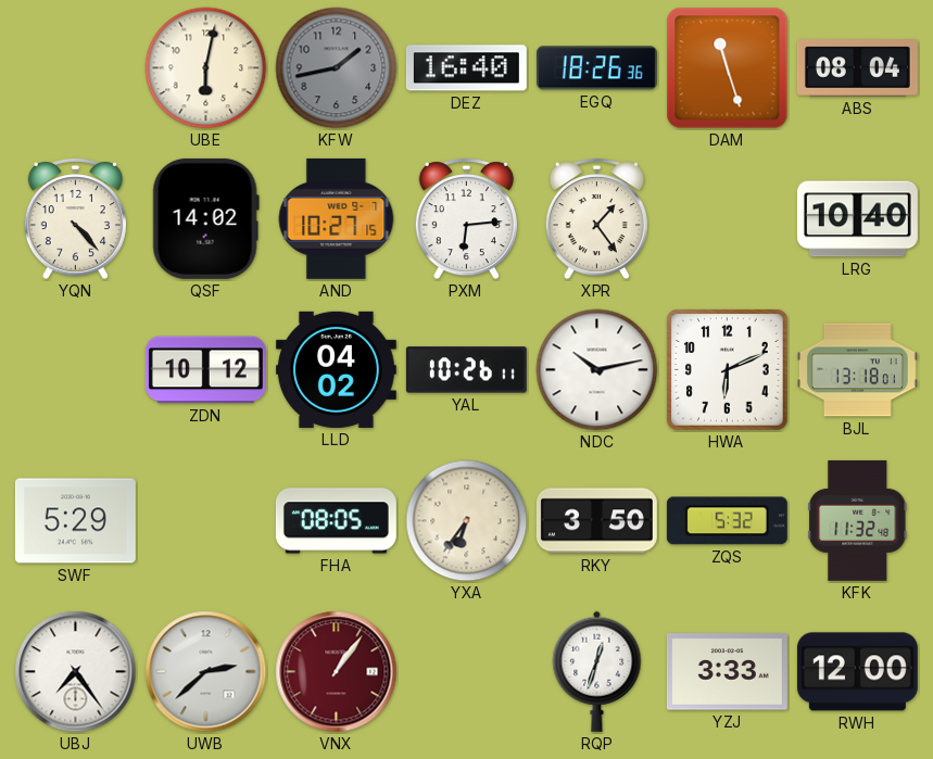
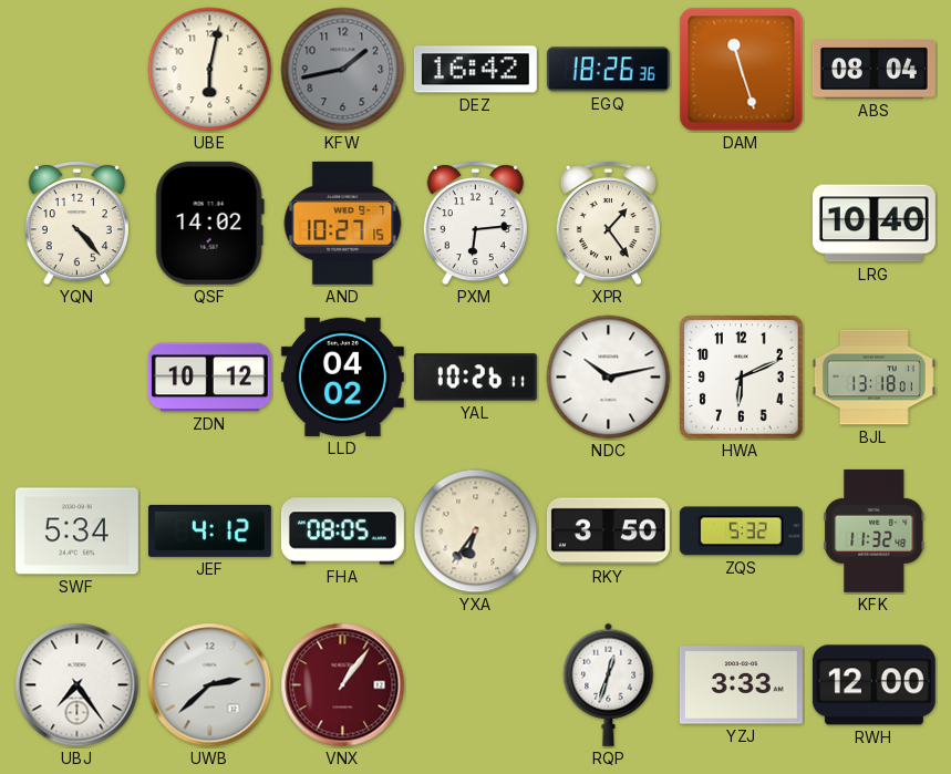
DEZ: 16:40 -> 16:42 (475, 70)
SWF: 5:29 -> 5:34 (76, 532)
JEF: none -> 4:12 (209, 530)
